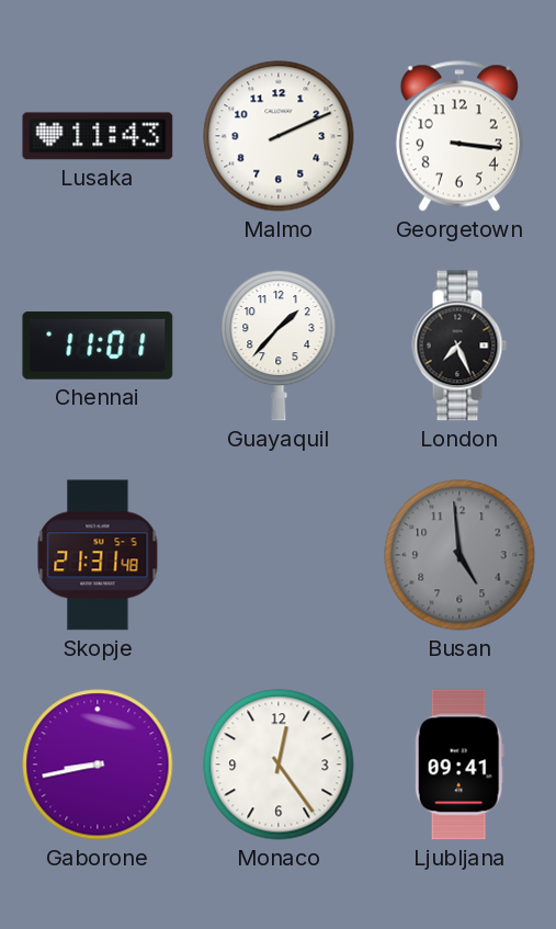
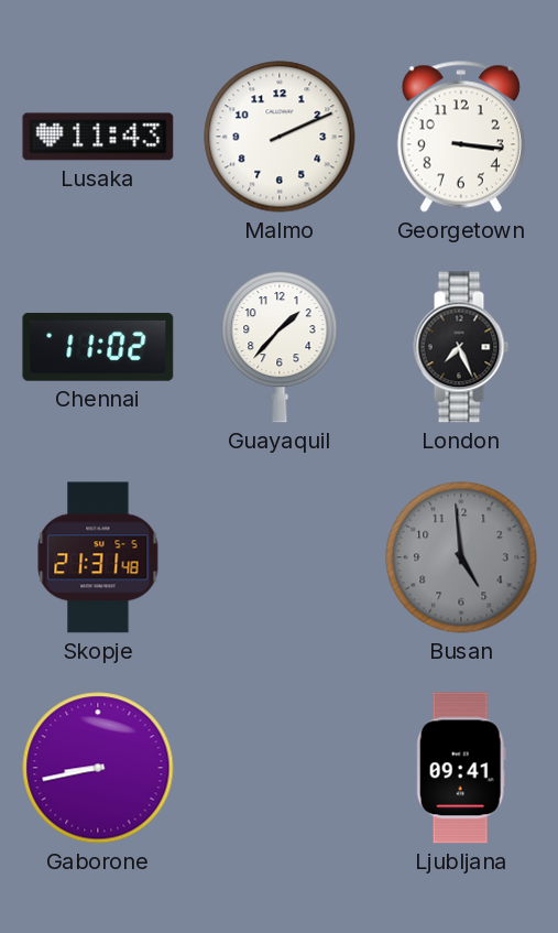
Chennai: 11:01 -> 11:02 (98, 347)
Monaco: 12:24 -> none (279, 764)
